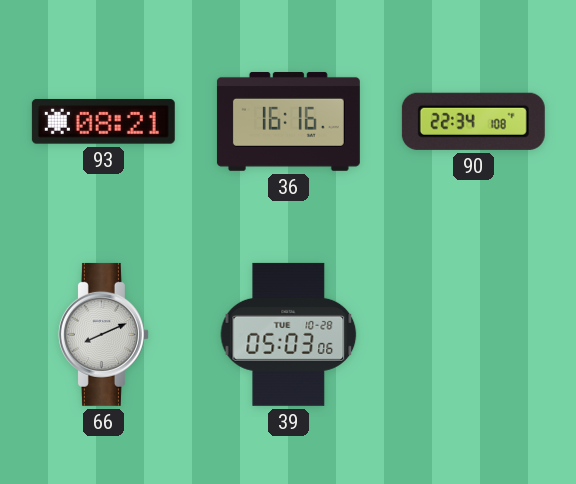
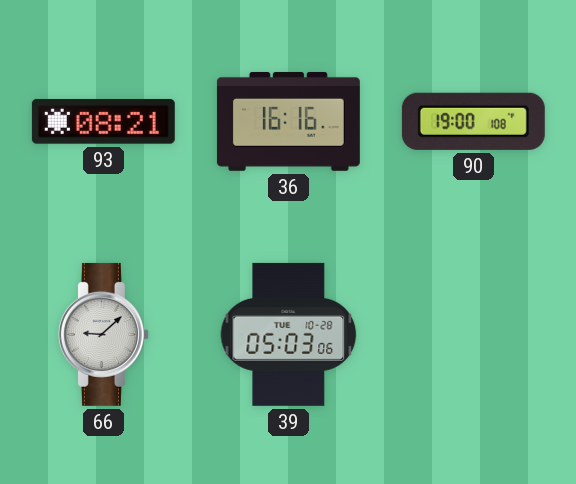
90: 22:34 -> 19:00 (473, 121)
66: 8:11 -> 9:08 (103, 334)
